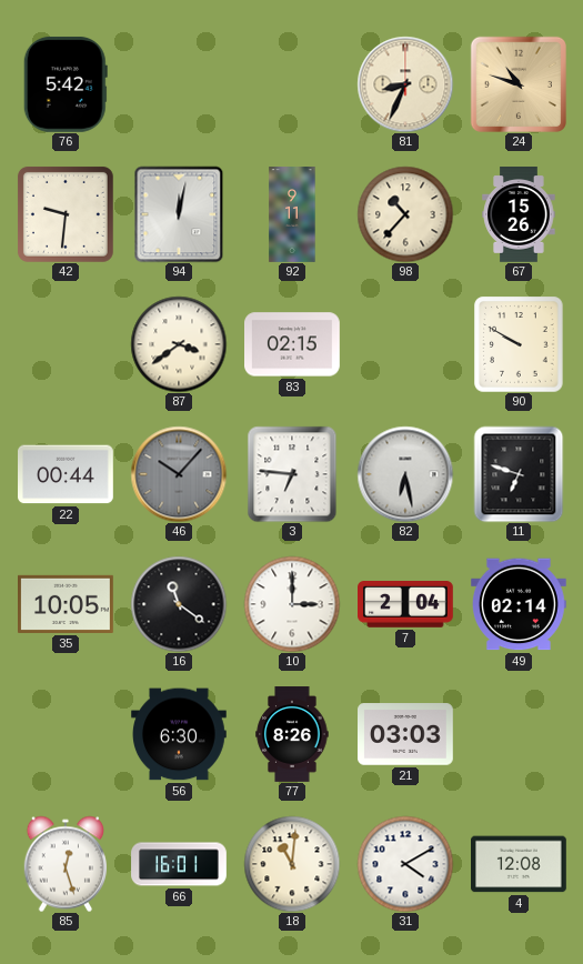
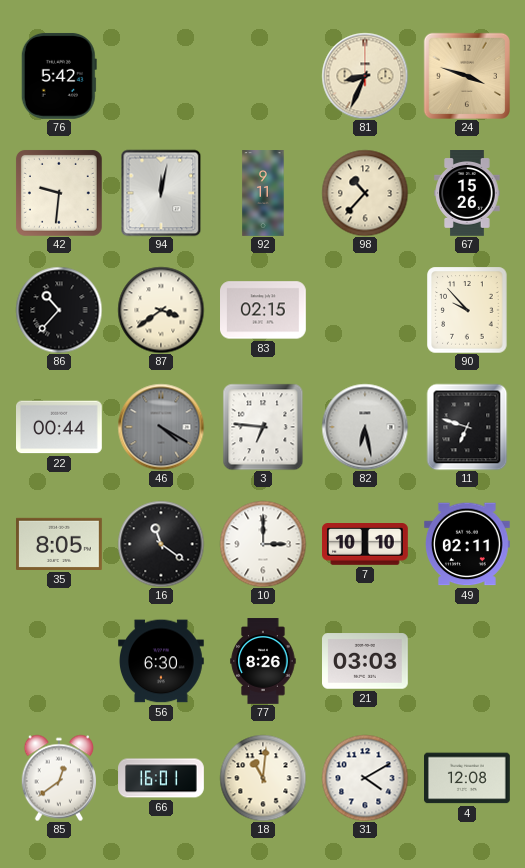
24: 10:48 -> 3:48 (467, 76)
86: none -> 10:37 (59, 310)
90: 9:50 -> 9:53 (467, 310)
46: 10:07 -> 4:20 (161, 427)
35: 10:05 -> 8:05 (60, 544)
7: 2:04 -> 10:10 (366, 545)
49: 02:14 -> 02:11 (468, 544)
85: 12:27 -> 12:39 (58, 778)
